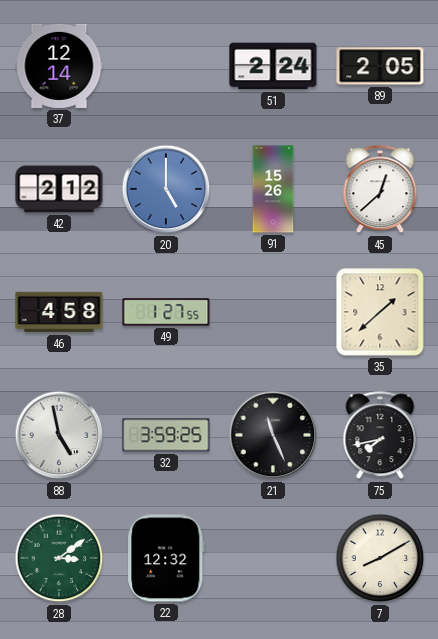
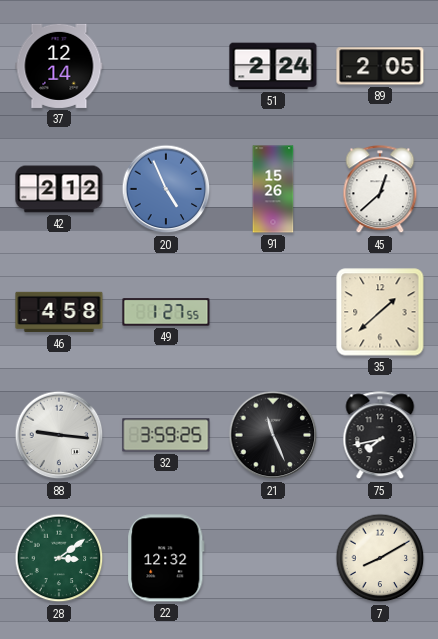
20: 5:00 -> 4:56 (166, 189)
88: 4:58 -> 9:16 (59, 435)
